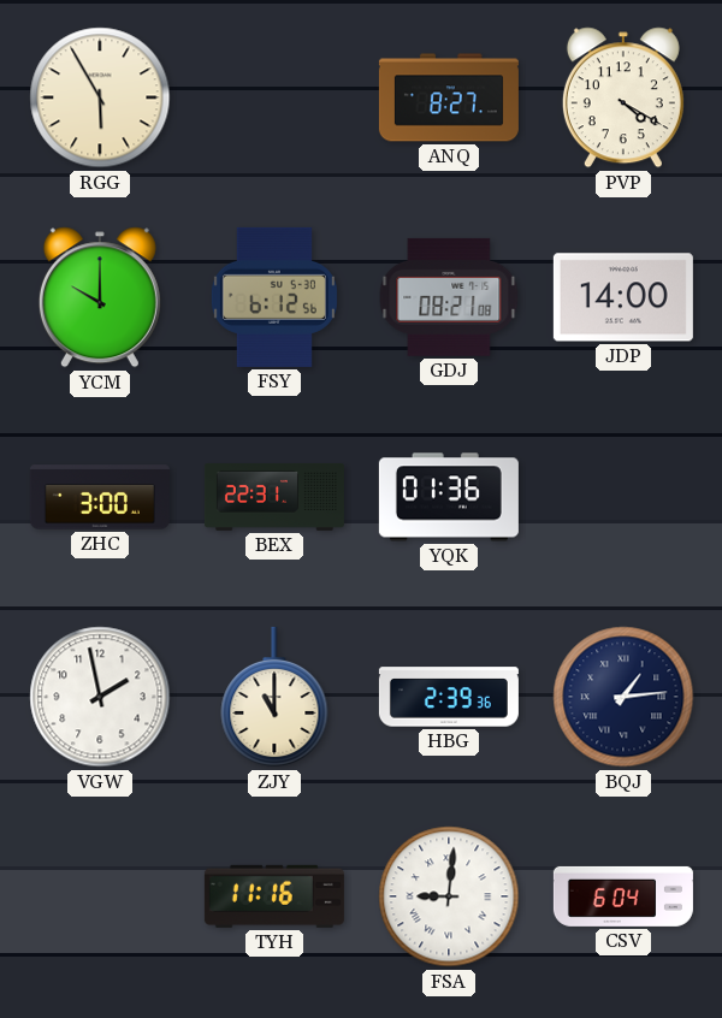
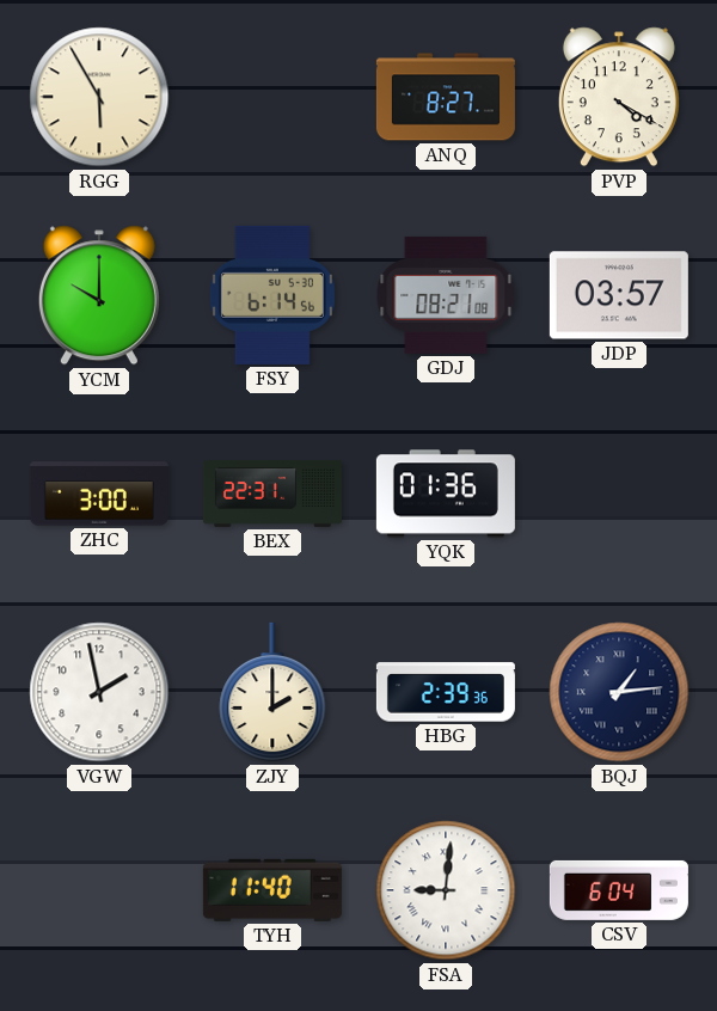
FSY: 6:12 -> 6:14 (272, 295)
JDP: 14:00 -> 03:57 (619, 295)
ZJY: 11:00 -> 2:00 (272, 692)
TYH: 11:16 -> 11:40 (272, 890)
